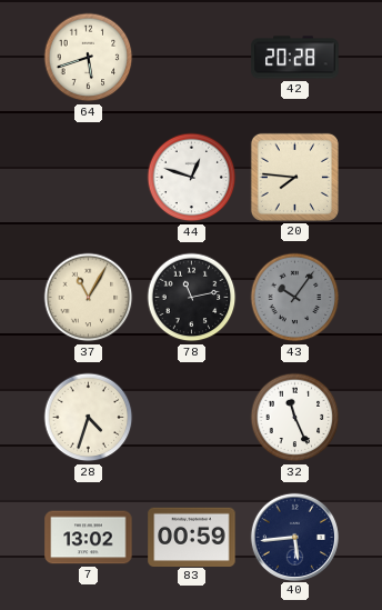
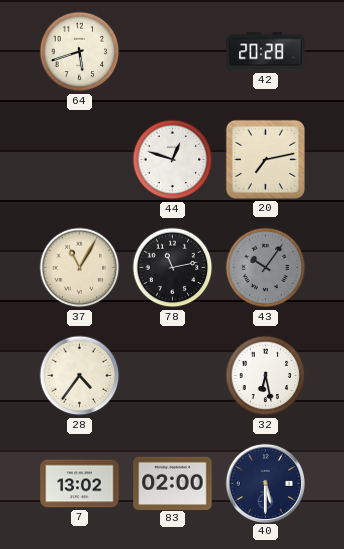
20: 7:46 -> 7:13 (265, 159)
28: 4:33 -> 4:36 (80, 376)
32: 11:26 -> 6:28 (266, 376)
83: 00:59 -> 02:00 (173, 483)
40: 5:44 -> 5:30 (265, 483)
